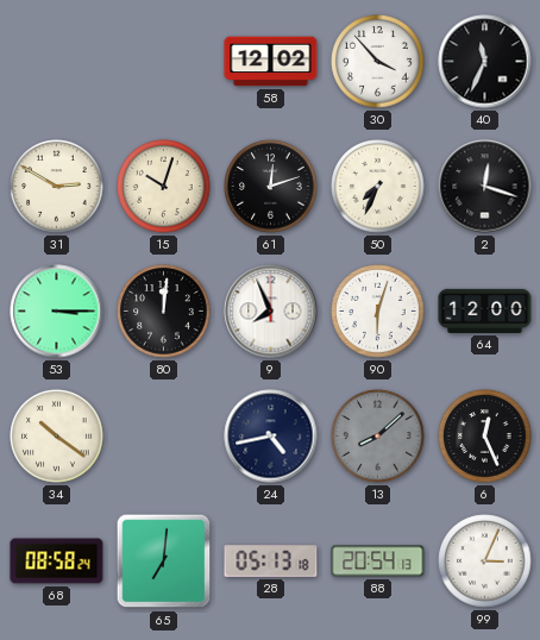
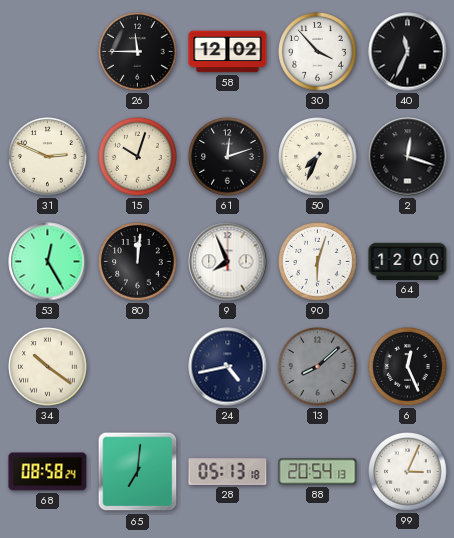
26: none -> 11:45 (138, 52)
31: 2:50 -> 2:49 (48, 157)
53: 3:15 -> 12:25 (48, 262)
